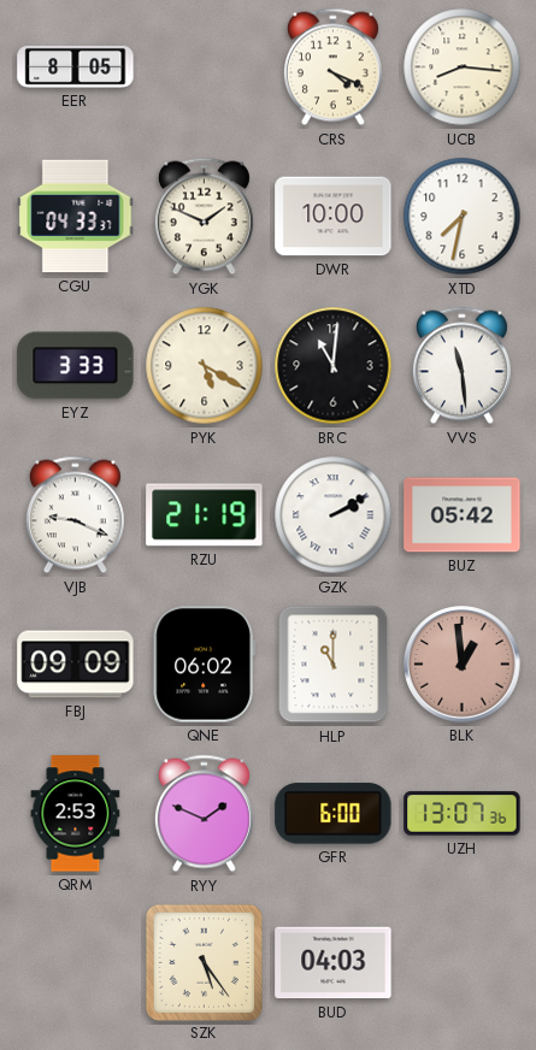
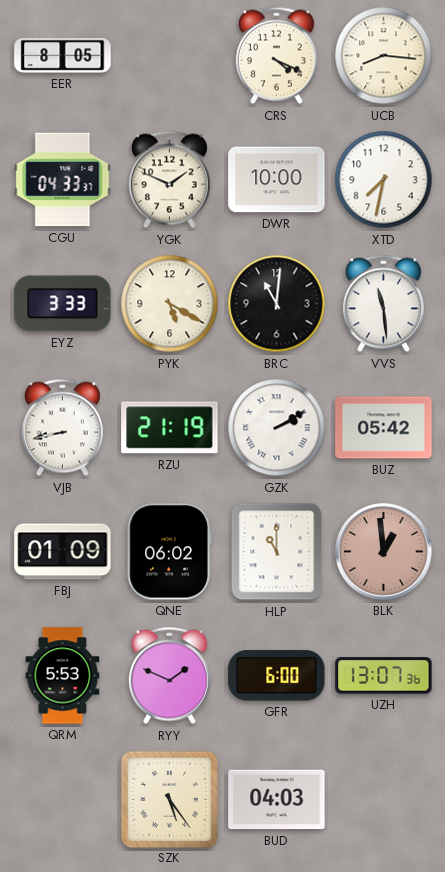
VJB: 9:19 -> 8:43 (62, 428)
FBJ: 09:09 -> 01:09 (63, 552)
QRM: 2:53 -> 5:53 (63, 676)
